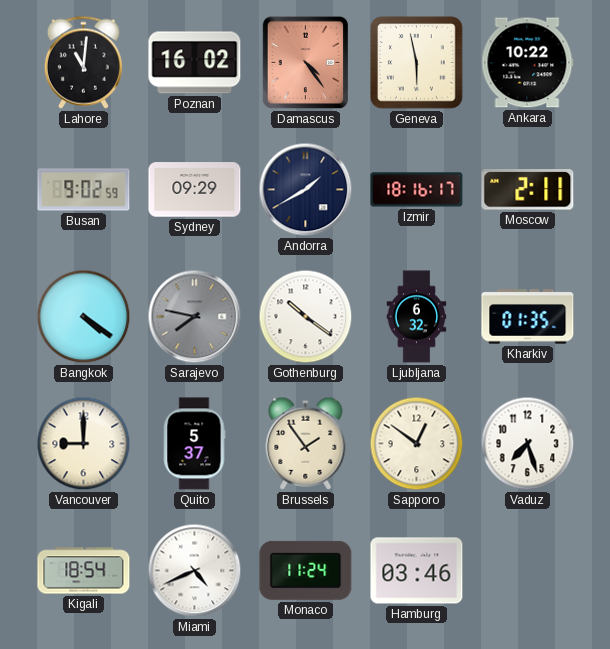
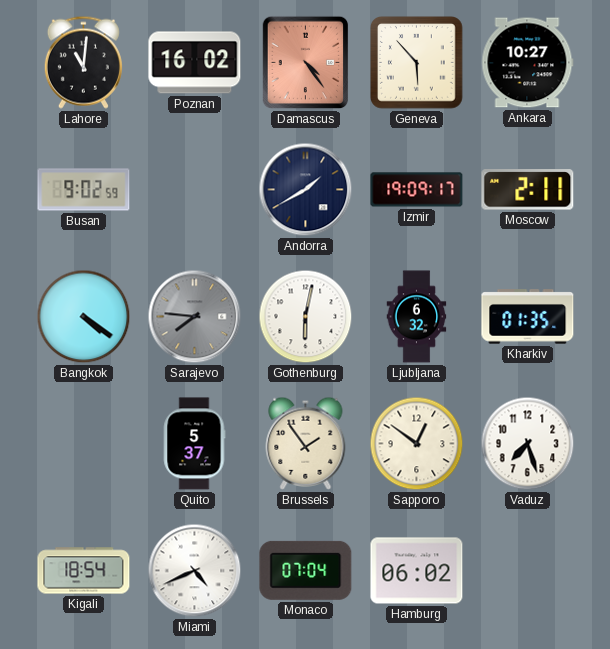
Geneva: 5:58 -> 5:53 (417, 63)
Ankara: 10:22 -> 10:27 (528, 63)
Sydney: 09:29 -> none (195, 190)
Izmir: 18:16 -> 19:09 (417, 190)
Sarajevo: 7:47 -> 7:46 (195, 317)
Gothenburg: 10:21 -> 6:02 (306, 317)
Vancouver: 9:00 -> none (84, 444)
Monaco: 11:24 -> 07:04 (306, 570)
Hamburg: 03:46 -> 06:02 (417, 571)
